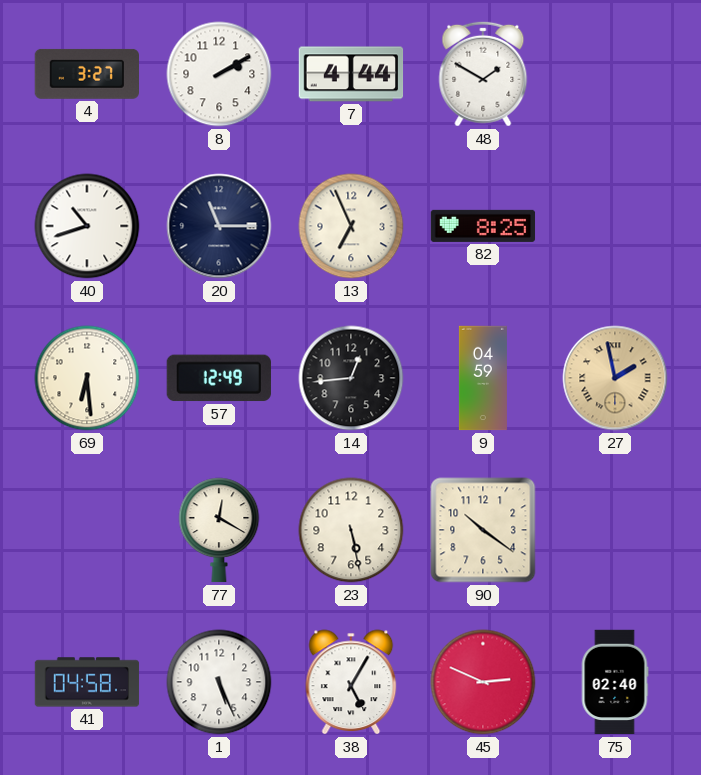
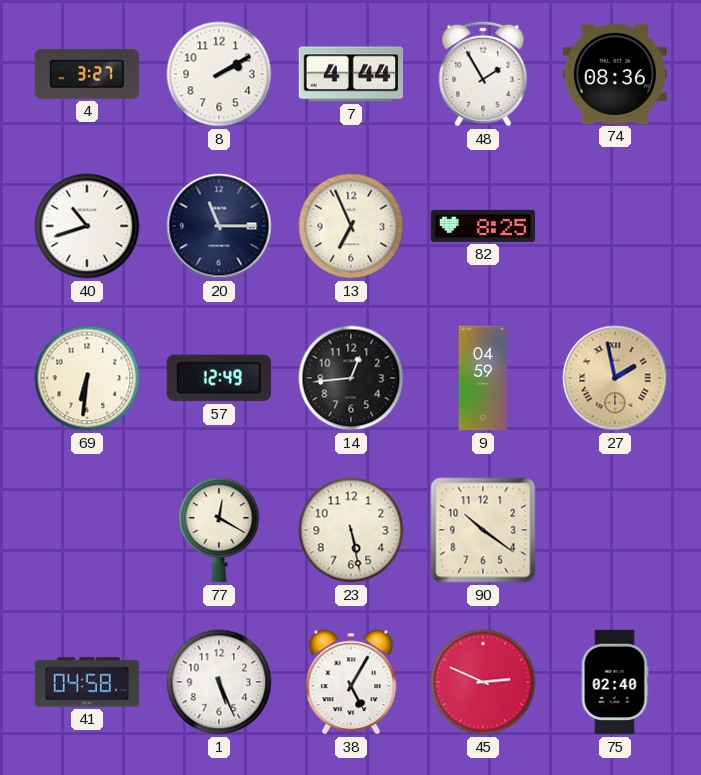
48: 1:50 -> 1:55 (483, 74)
74: none -> 08:36 (614, 74)
69: 6:29 -> 6:31 (87, 378)
